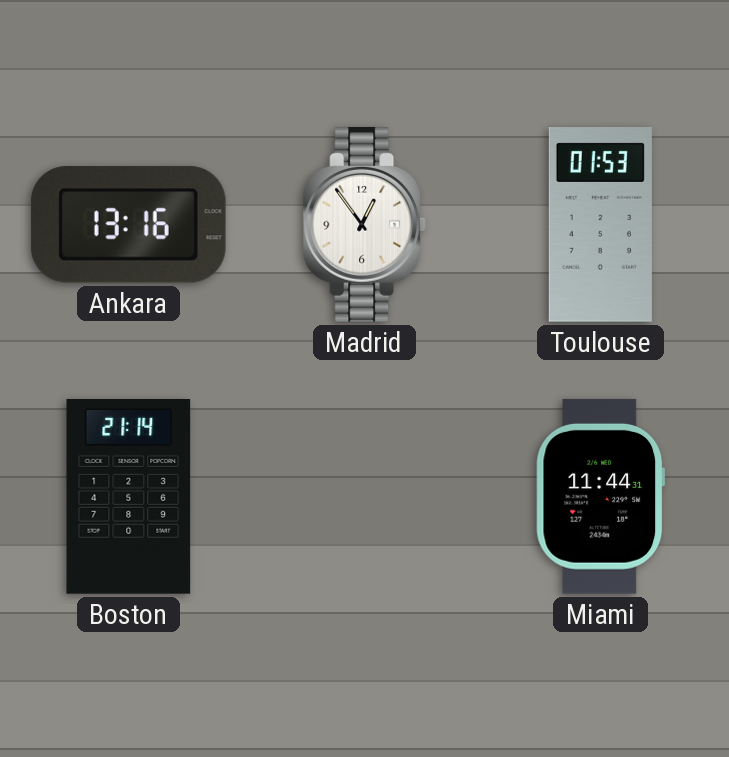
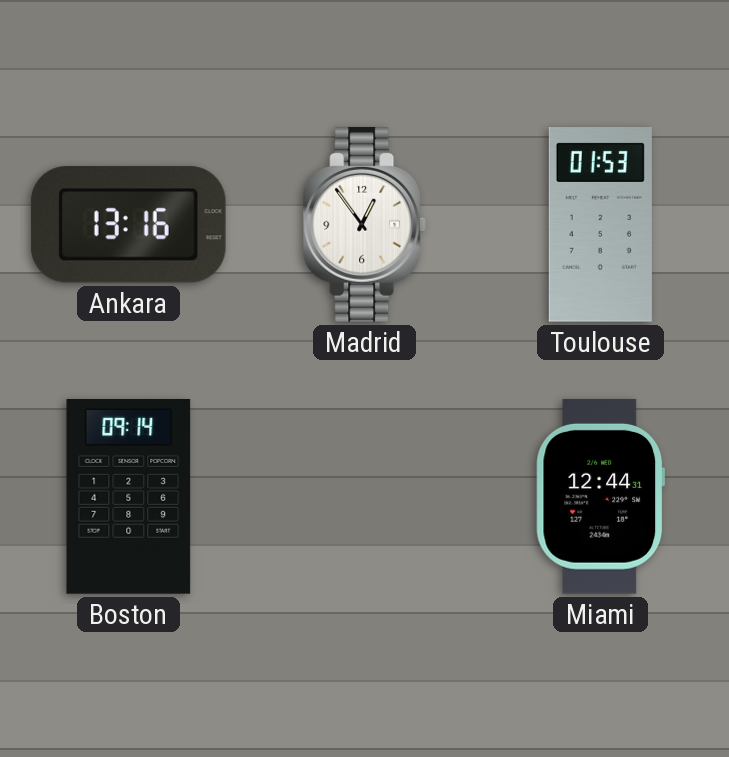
Boston: 21:14 -> 09:14 (129, 497)
Miami: 11:44 -> 12:44 (601, 496)
